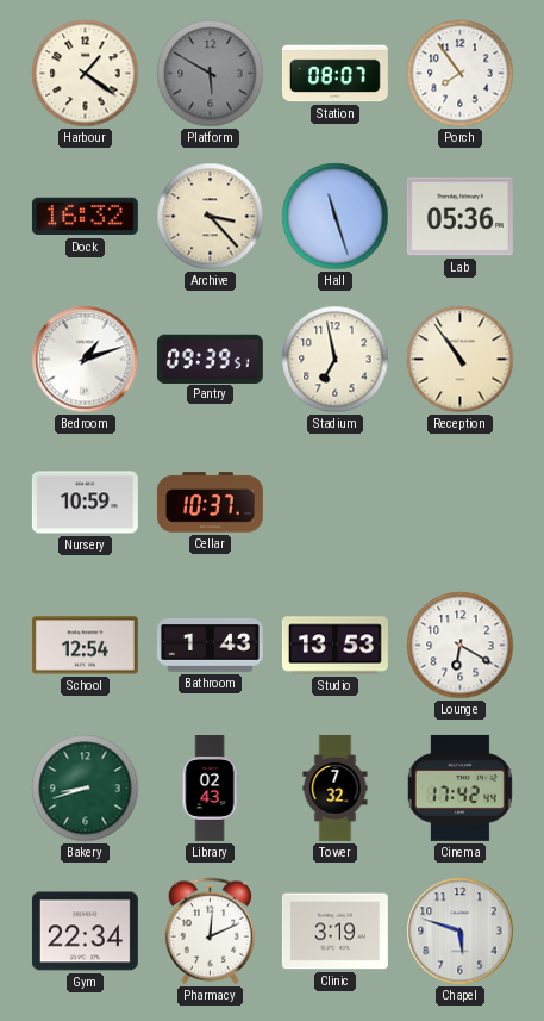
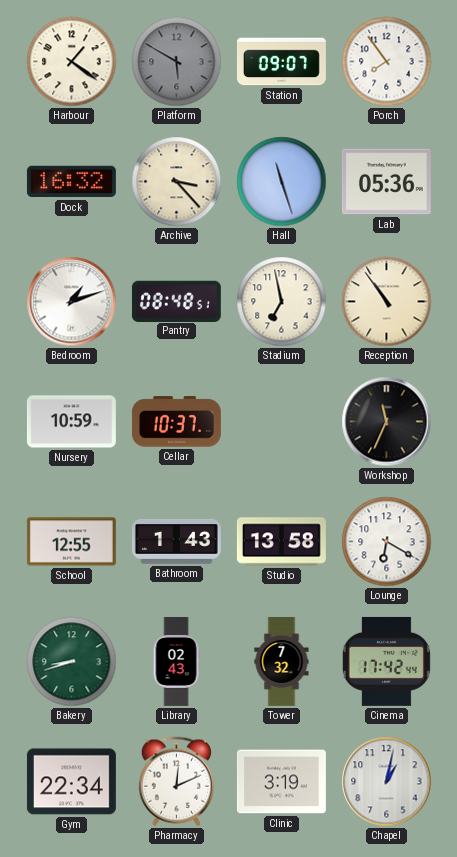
Station: 08:07 -> 09:07 (281, 62)
Pantry: 09:39 -> 08:48 (176, 301)
Workshop: none -> 11:34 (387, 422)
School: 12:54 -> 12:55 (71, 542)
Studio: 13:53 -> 13:58 (281, 542)
Chapel: 5:48 -> 1:02 (387, 782)
